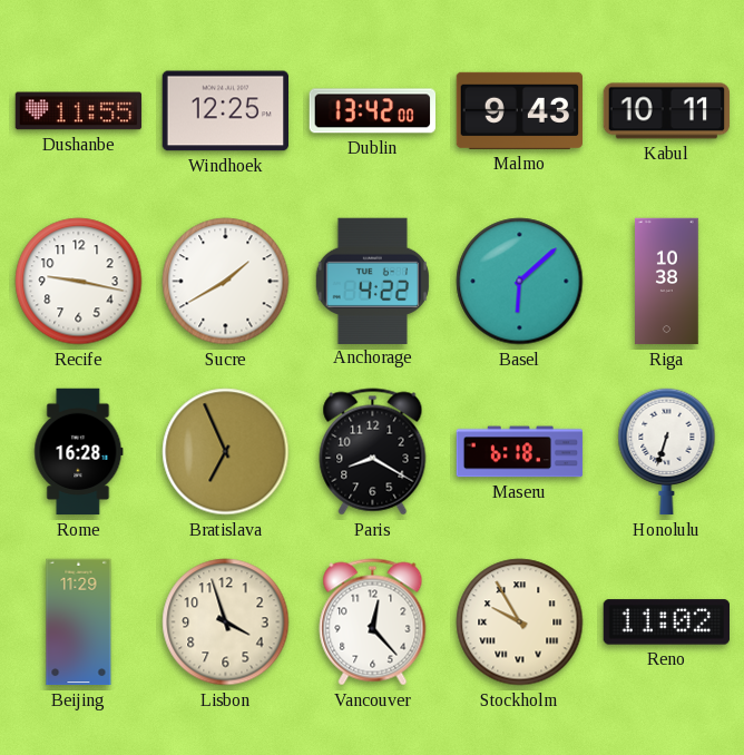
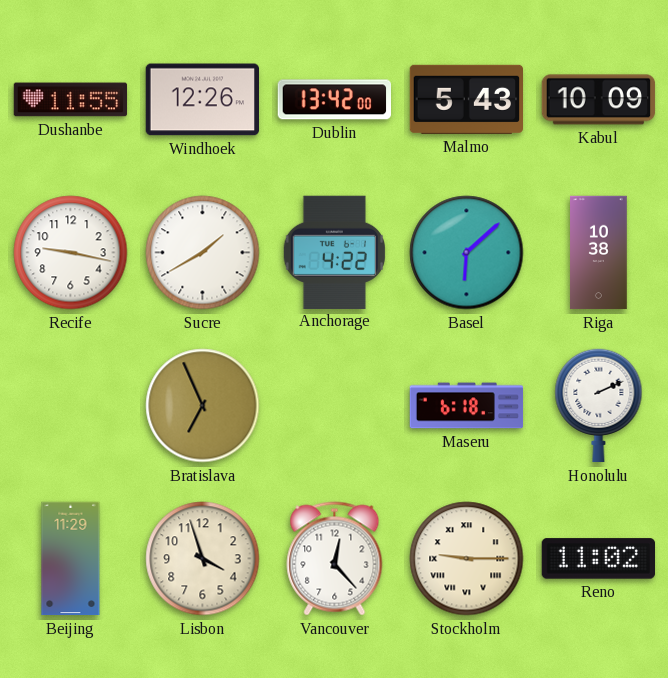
Windhoek: 12:25 -> 12:26 (202, 100)
Malmo: 9:43 -> 5:43 (467, 99)
Kabul: 10:11 -> 10:09 (599, 100)
Rome: 16:28 -> none (79, 452)
Paris: 8:20 -> none (373, 452)
Honolulu: 6:33 -> 2:11 (599, 406)
Stockholm: 9:55 -> 9:15 (467, 559)
